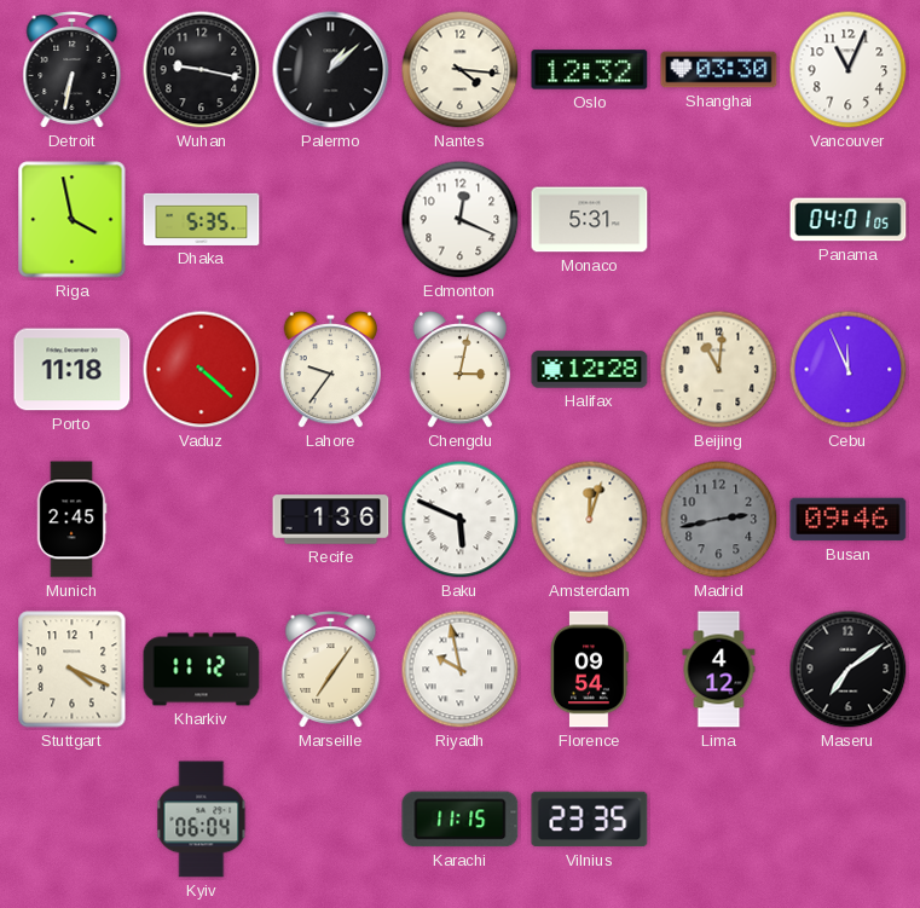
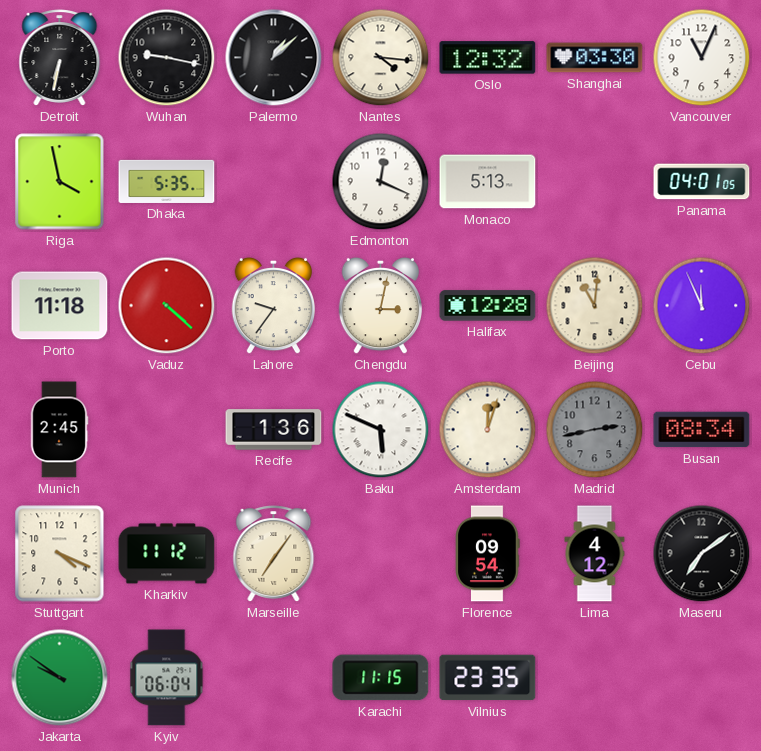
Monaco: 5:31 -> 5:13 (488, 182)
Busan: 09:46 -> 08:34 (702, 430)
Riyadh: 9:58 -> none (461, 670)
Jakarta: none -> 9:51 (60, 678)
